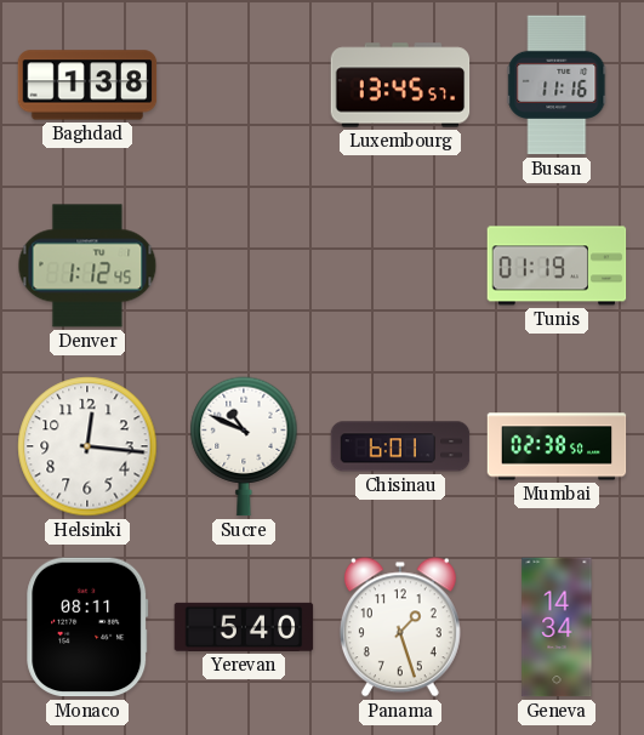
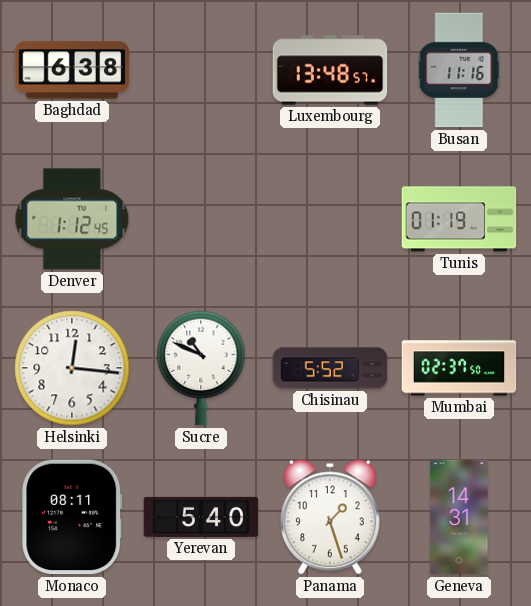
Baghdad: 1:38 -> 6:38 (72, 70)
Luxembourg: 13:45 -> 13:48 (330, 70)
Chisinau: 6:01 -> 5:52 (330, 368)
Mumbai: 02:38 -> 02:37 (459, 368)
Geneva: 14:34 -> 14:31 (459, 517)
